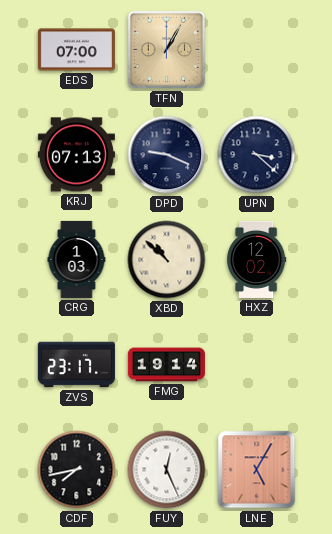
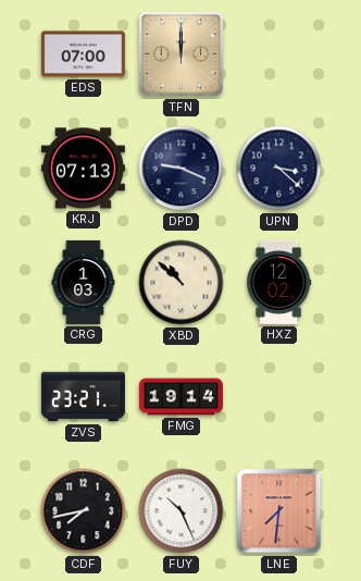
TFN: 1:05 -> 12:00 (182, 54)
ZVS: 23:17 -> 23:21 (83, 397)
FUY: 12:26 -> 10:26 (182, 511)
LNE: 5:05 -> 7:31 (279, 511)
